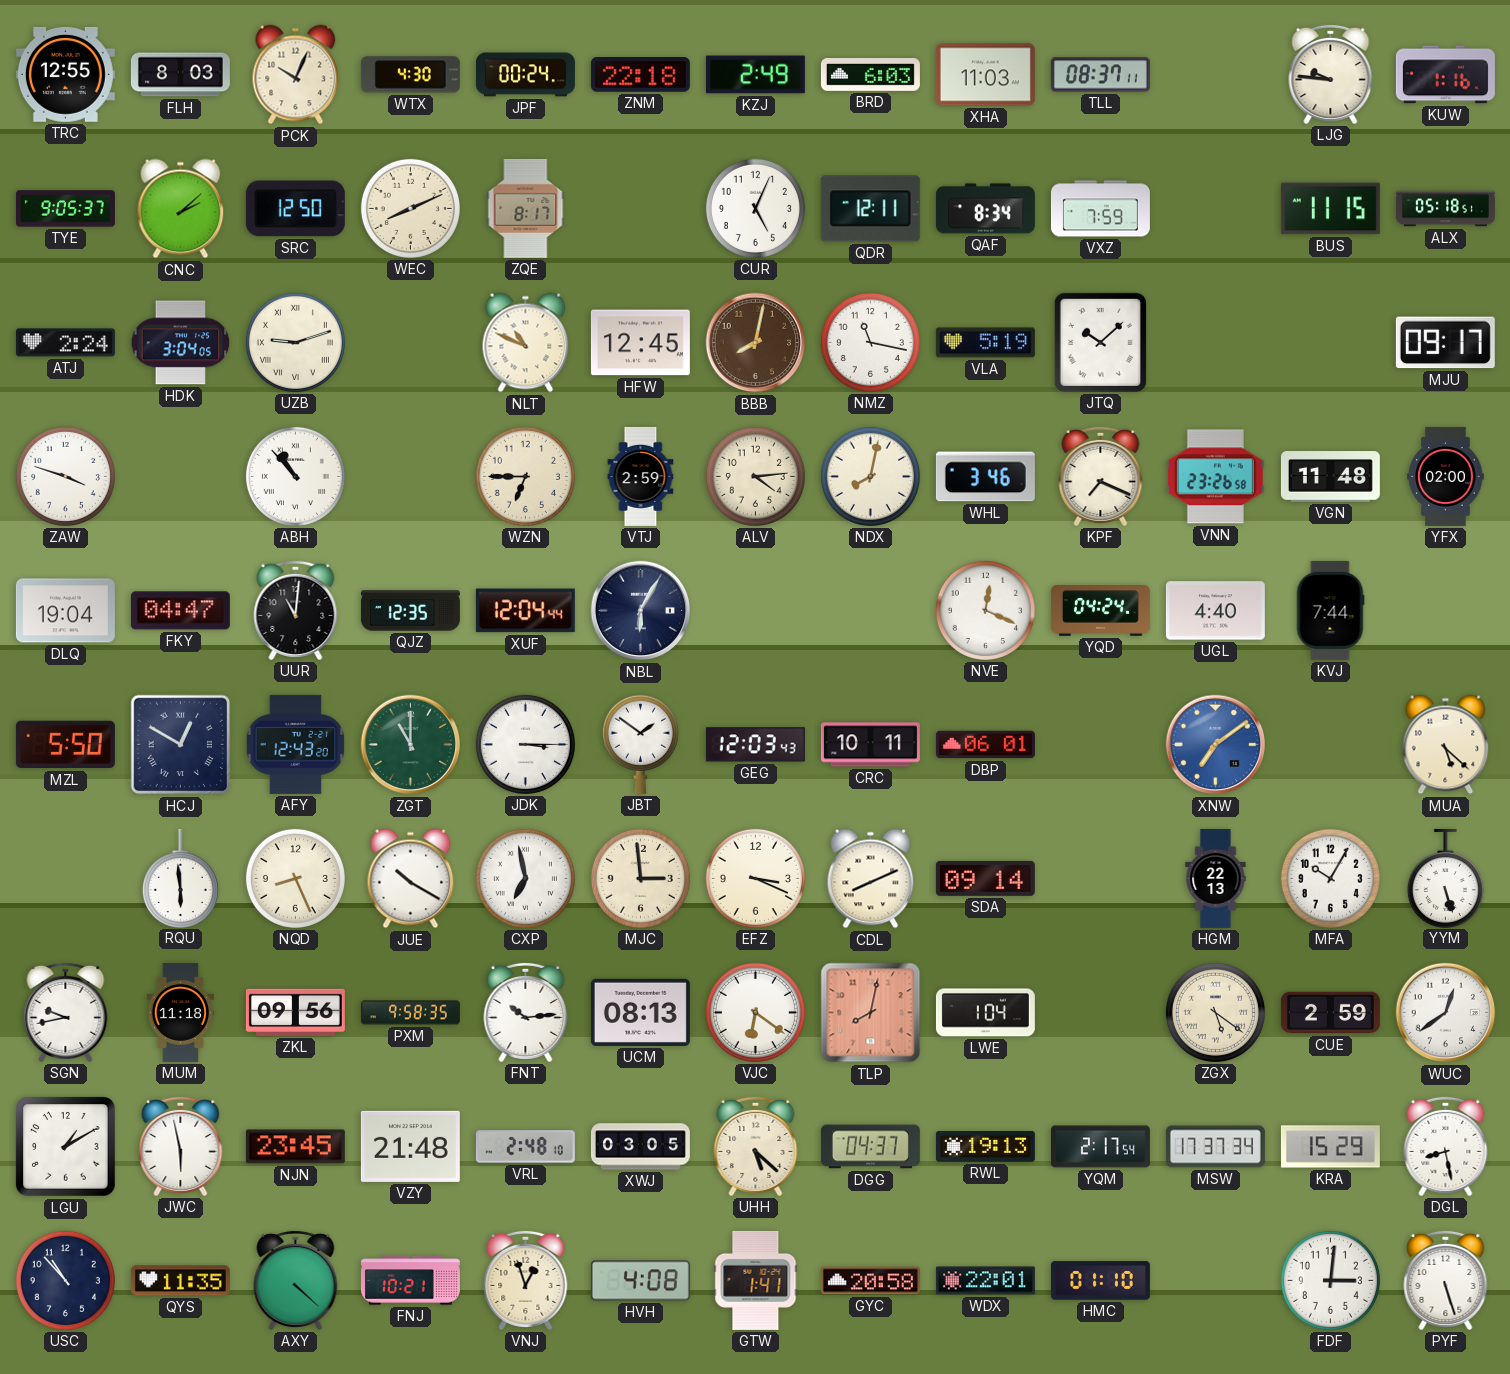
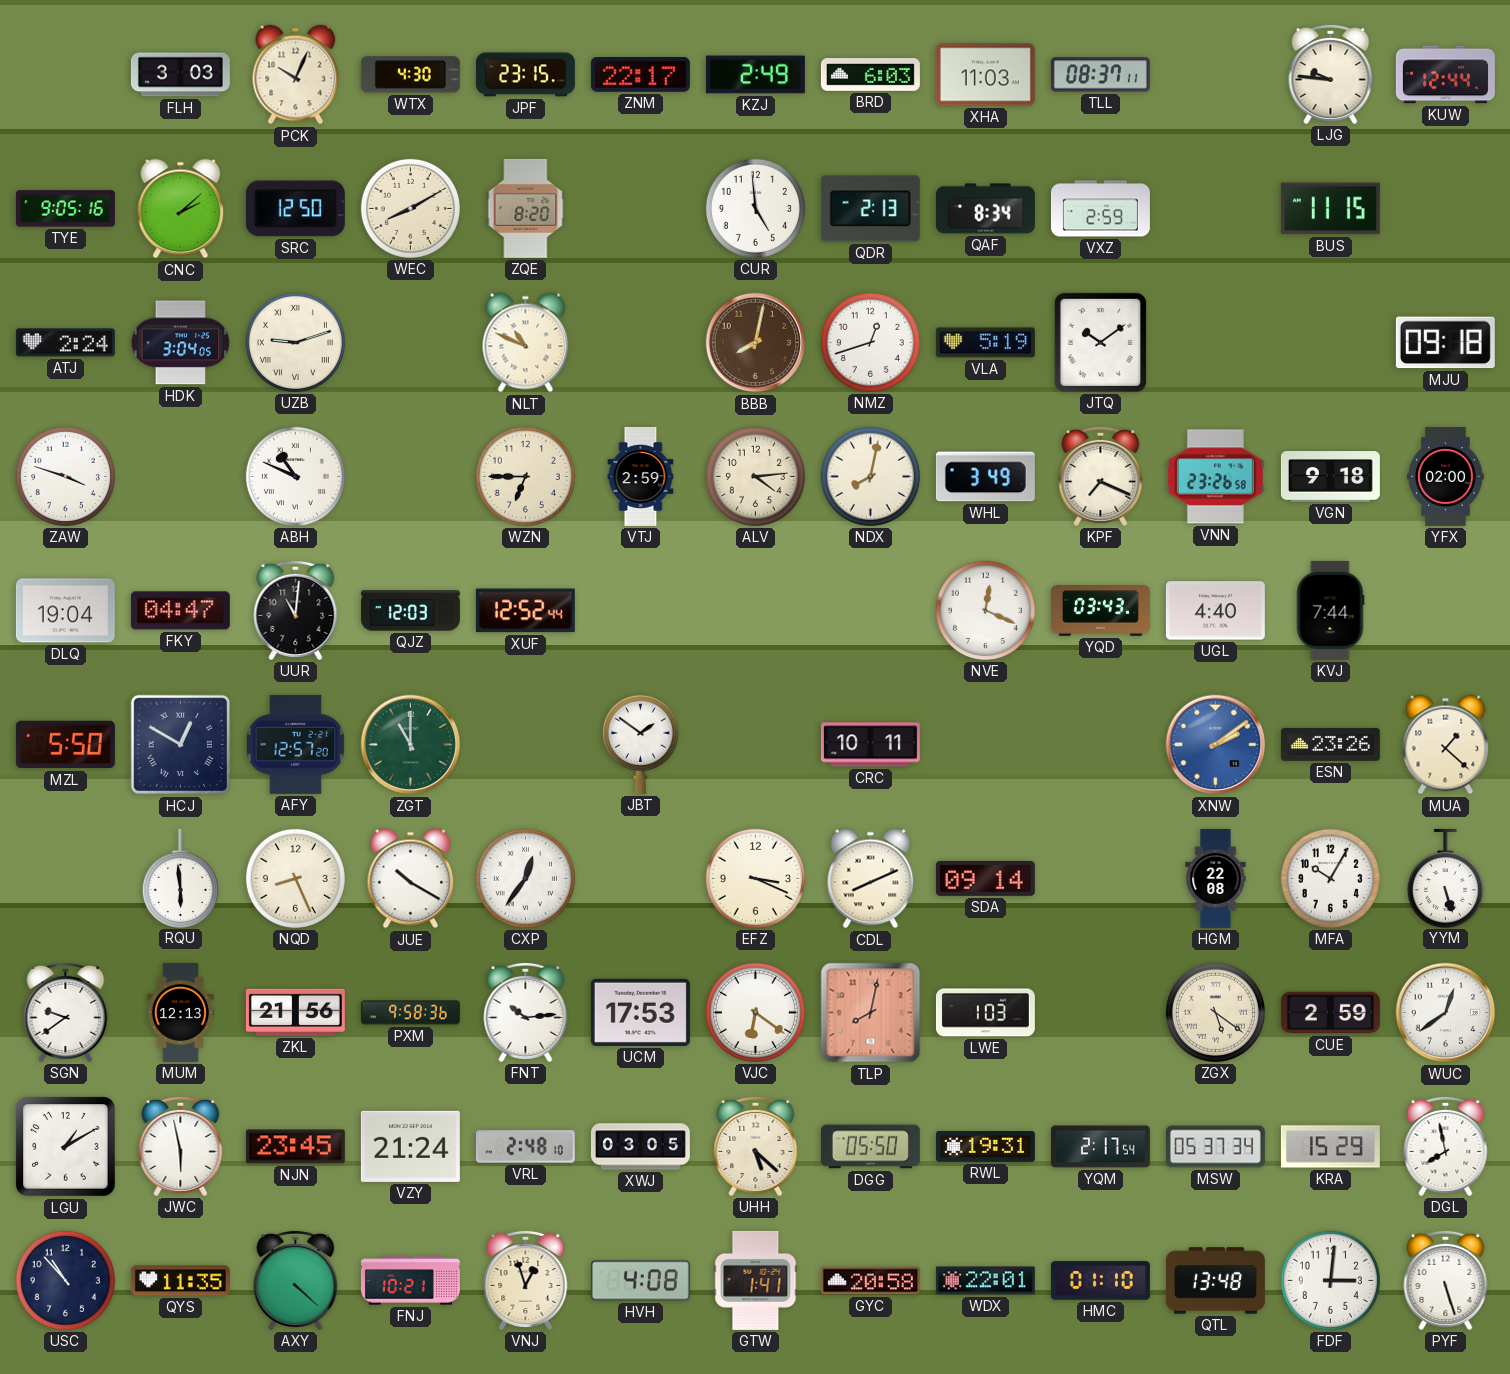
TRC: 12:55 -> none (65, 74)
FLH: 8:03 -> 3:03 (180, 75)
JPF: 00:24 -> 23:15 (525, 75)
ZNM: 22:18 -> 22:17 (640, 75)
KUW: 1:16 -> 12:44 (1445, 75)
TYE: 9:05:37 -> 9:05:16 (65, 209)
WEC: 8:11 -> 8:10 (410, 208)
ZQE: 8:17 -> 8:20 (526, 208)
CUR: 5:04 -> 4:59 (755, 208)
QDR: 12:11 -> 2:13 (870, 209)
VXZ: 7:59 -> 2:59 (1100, 209)
ALX: 05:18 -> none (1445, 209)
HFW: 12:45 -> none (640, 343)
NMZ: 11:17 -> 12:42 (870, 342)
JTQ: 10:08 -> 10:09 (1100, 342)
MJU: 09:17 -> 09:18 (1445, 343)
ABH: 10:53 -> 10:49 (295, 476)
WHL: 3:46 -> 3:49 (985, 477)
VGN: 11:48 -> 9:18 (1330, 477)
QJZ: 12:35 -> 12:03 (410, 611)
XUF: 12:04 -> 12:52 (525, 611)
NBL: 6:05 -> none (641, 611)
YQD: 04:24 -> 03:43 (1100, 611)
AFY: 12:43 -> 12:57 (295, 744)
JDK: 3:15 -> none (525, 744)
GEG: 12:03 -> none (755, 745)
DBP: 06:01 -> none (985, 745)
XNW: 7:09 -> 2:09 (1216, 745)
ESN: none -> 23:26 (1330, 744)
MUA: 5:22 -> 1:22 (1446, 745)
CXP: 6:58 -> 12:36 (525, 878)
MJC: 2:59 -> none (640, 878)
HGM: 22:13 -> 22:08 (1216, 878)
SGN: 9:43 -> 9:39 (66, 1012)
MUM: 11:18 -> 12:13 (180, 1012)
ZKL: 09:56 -> 21:56 (295, 1012)
PXM: 9:58:35 -> 9:58:36 (410, 1013)
UCM: 08:13 -> 17:53 (640, 1012)
LWE: 1:04 -> 1:03 (985, 1013)
VZY: 21:48 -> 21:24 (410, 1146)
DGG: 04:37 -> 05:50 (870, 1147)
RWL: 19:13 -> 19:31 (985, 1147)
MSW: 17:37 -> 05:37 (1215, 1147)
DGL: 8:28 -> 7:58 (1446, 1146)
QTL: none -> 13:48 (1215, 1281)
